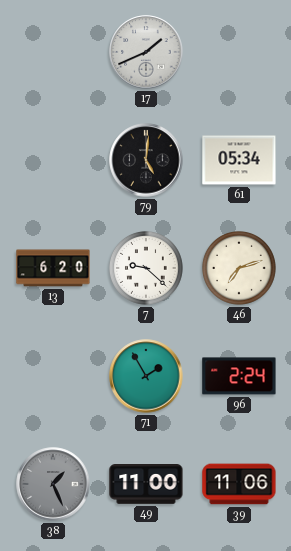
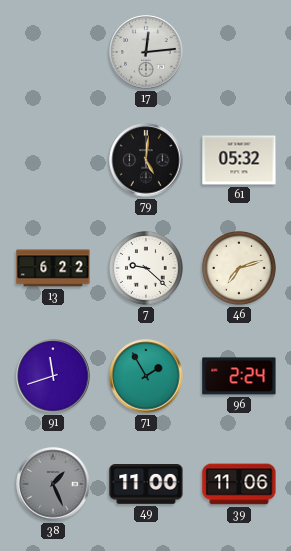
17: 1:41 -> 12:14 (146, 52)
61: 05:34 -> 05:32 (239, 160)
13: 6:20 -> 6:22 (53, 268)
91: none -> 11:42 (53, 376)
